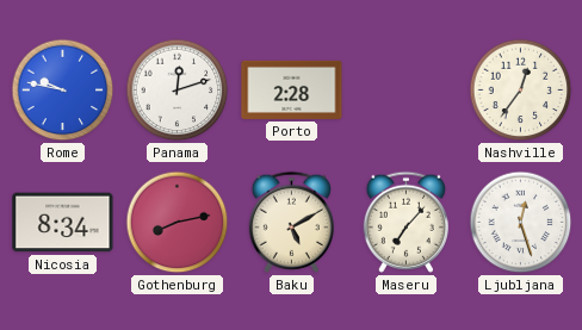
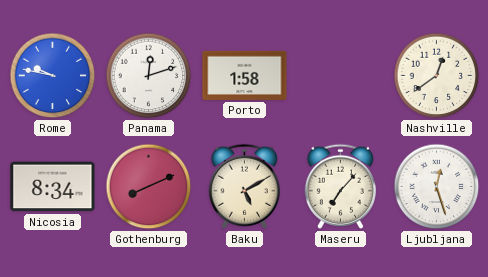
Porto: 2:28 -> 1:58 (245, 75)
Nashville: 12:36 -> 12:39 (437, 76)
Gothenburg: 8:13 -> 8:11 (149, 187)
